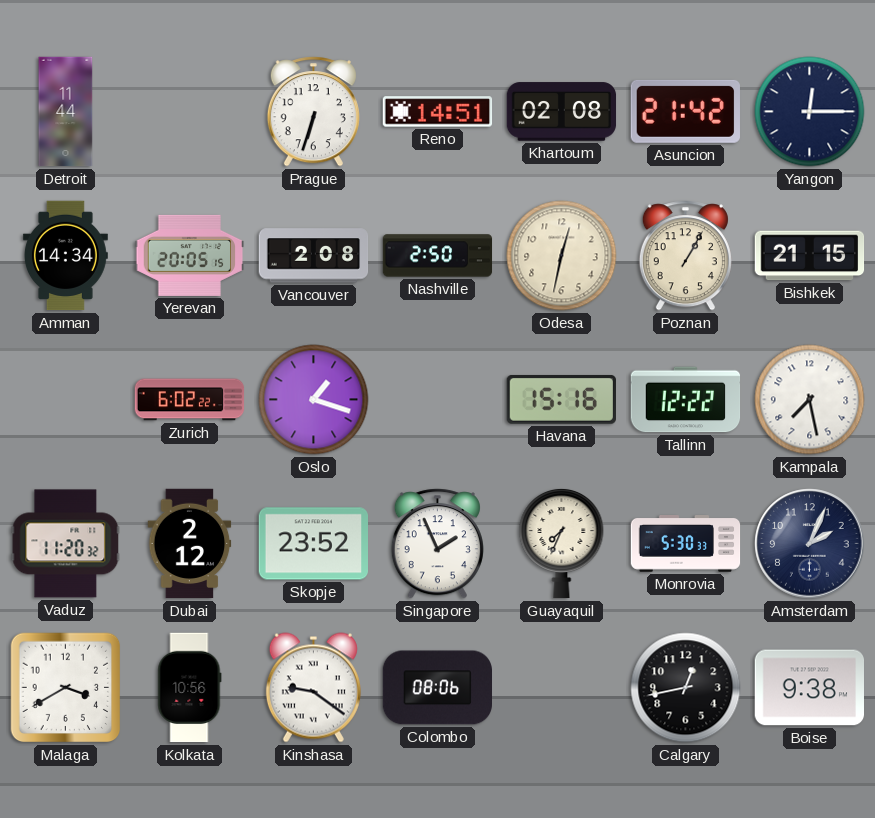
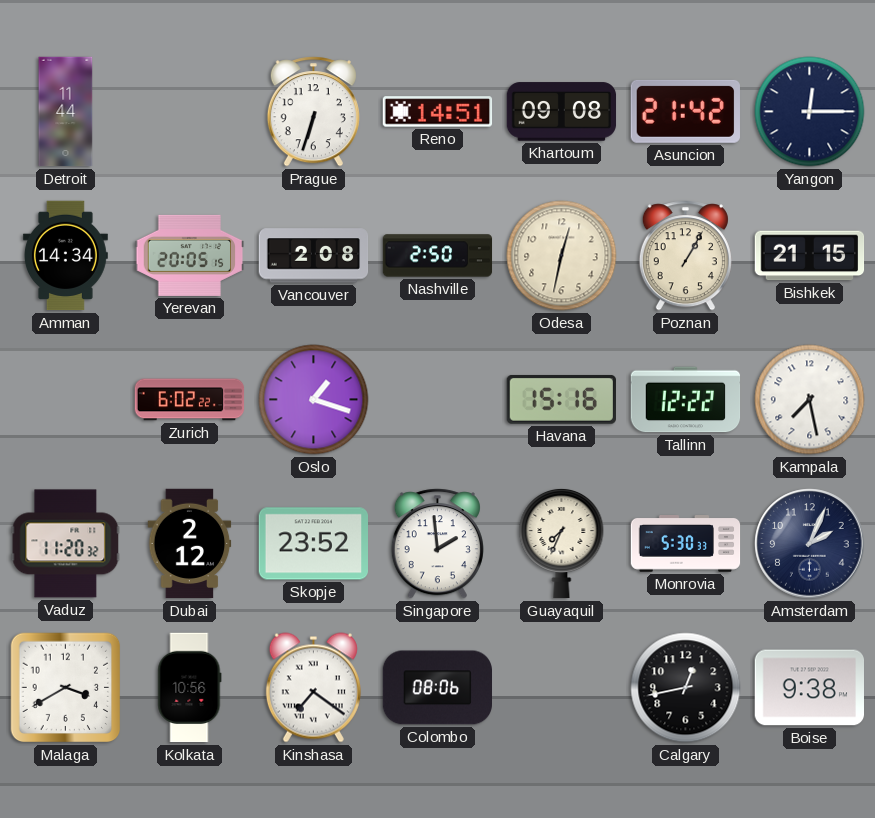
Khartoum: 02:08 -> 09:08 (562, 112)
Singapore: 1:56 -> 1:59 (437, 544)
Kinshasa: 9:21 -> 7:21 (313, 688)
